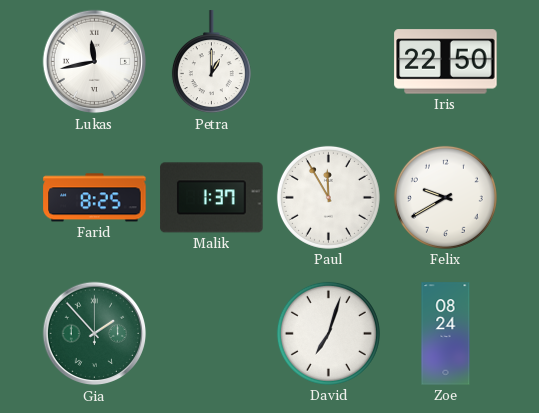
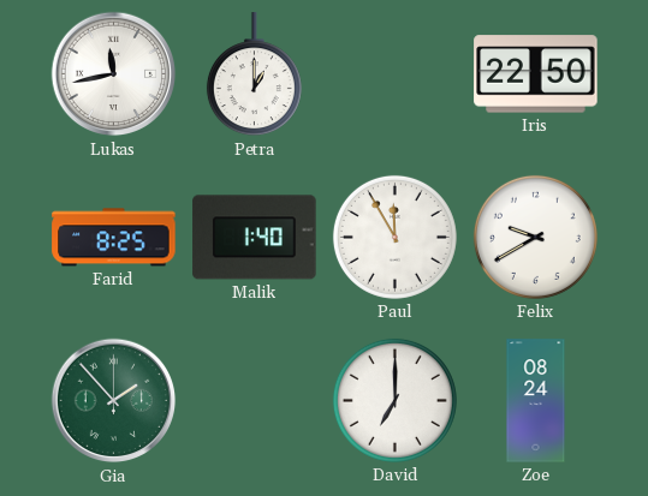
Malik: 1:37 -> 1:40 (255, 238)
David: 7:03 -> 7:00 (394, 400)
